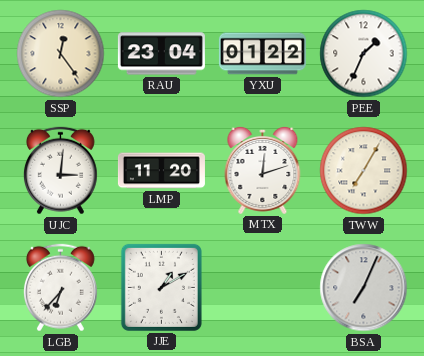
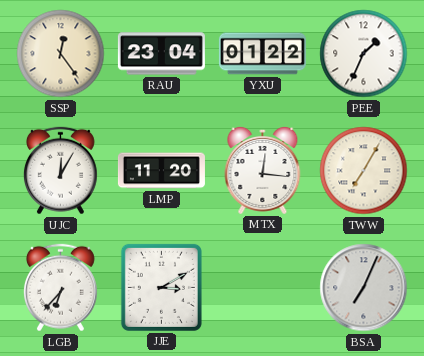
UJC: 3:01 -> 12:05 (60, 171)
MTX: 12:12 -> 12:16 (263, 170)
JJE: 1:10 -> 3:10 (161, 287)
